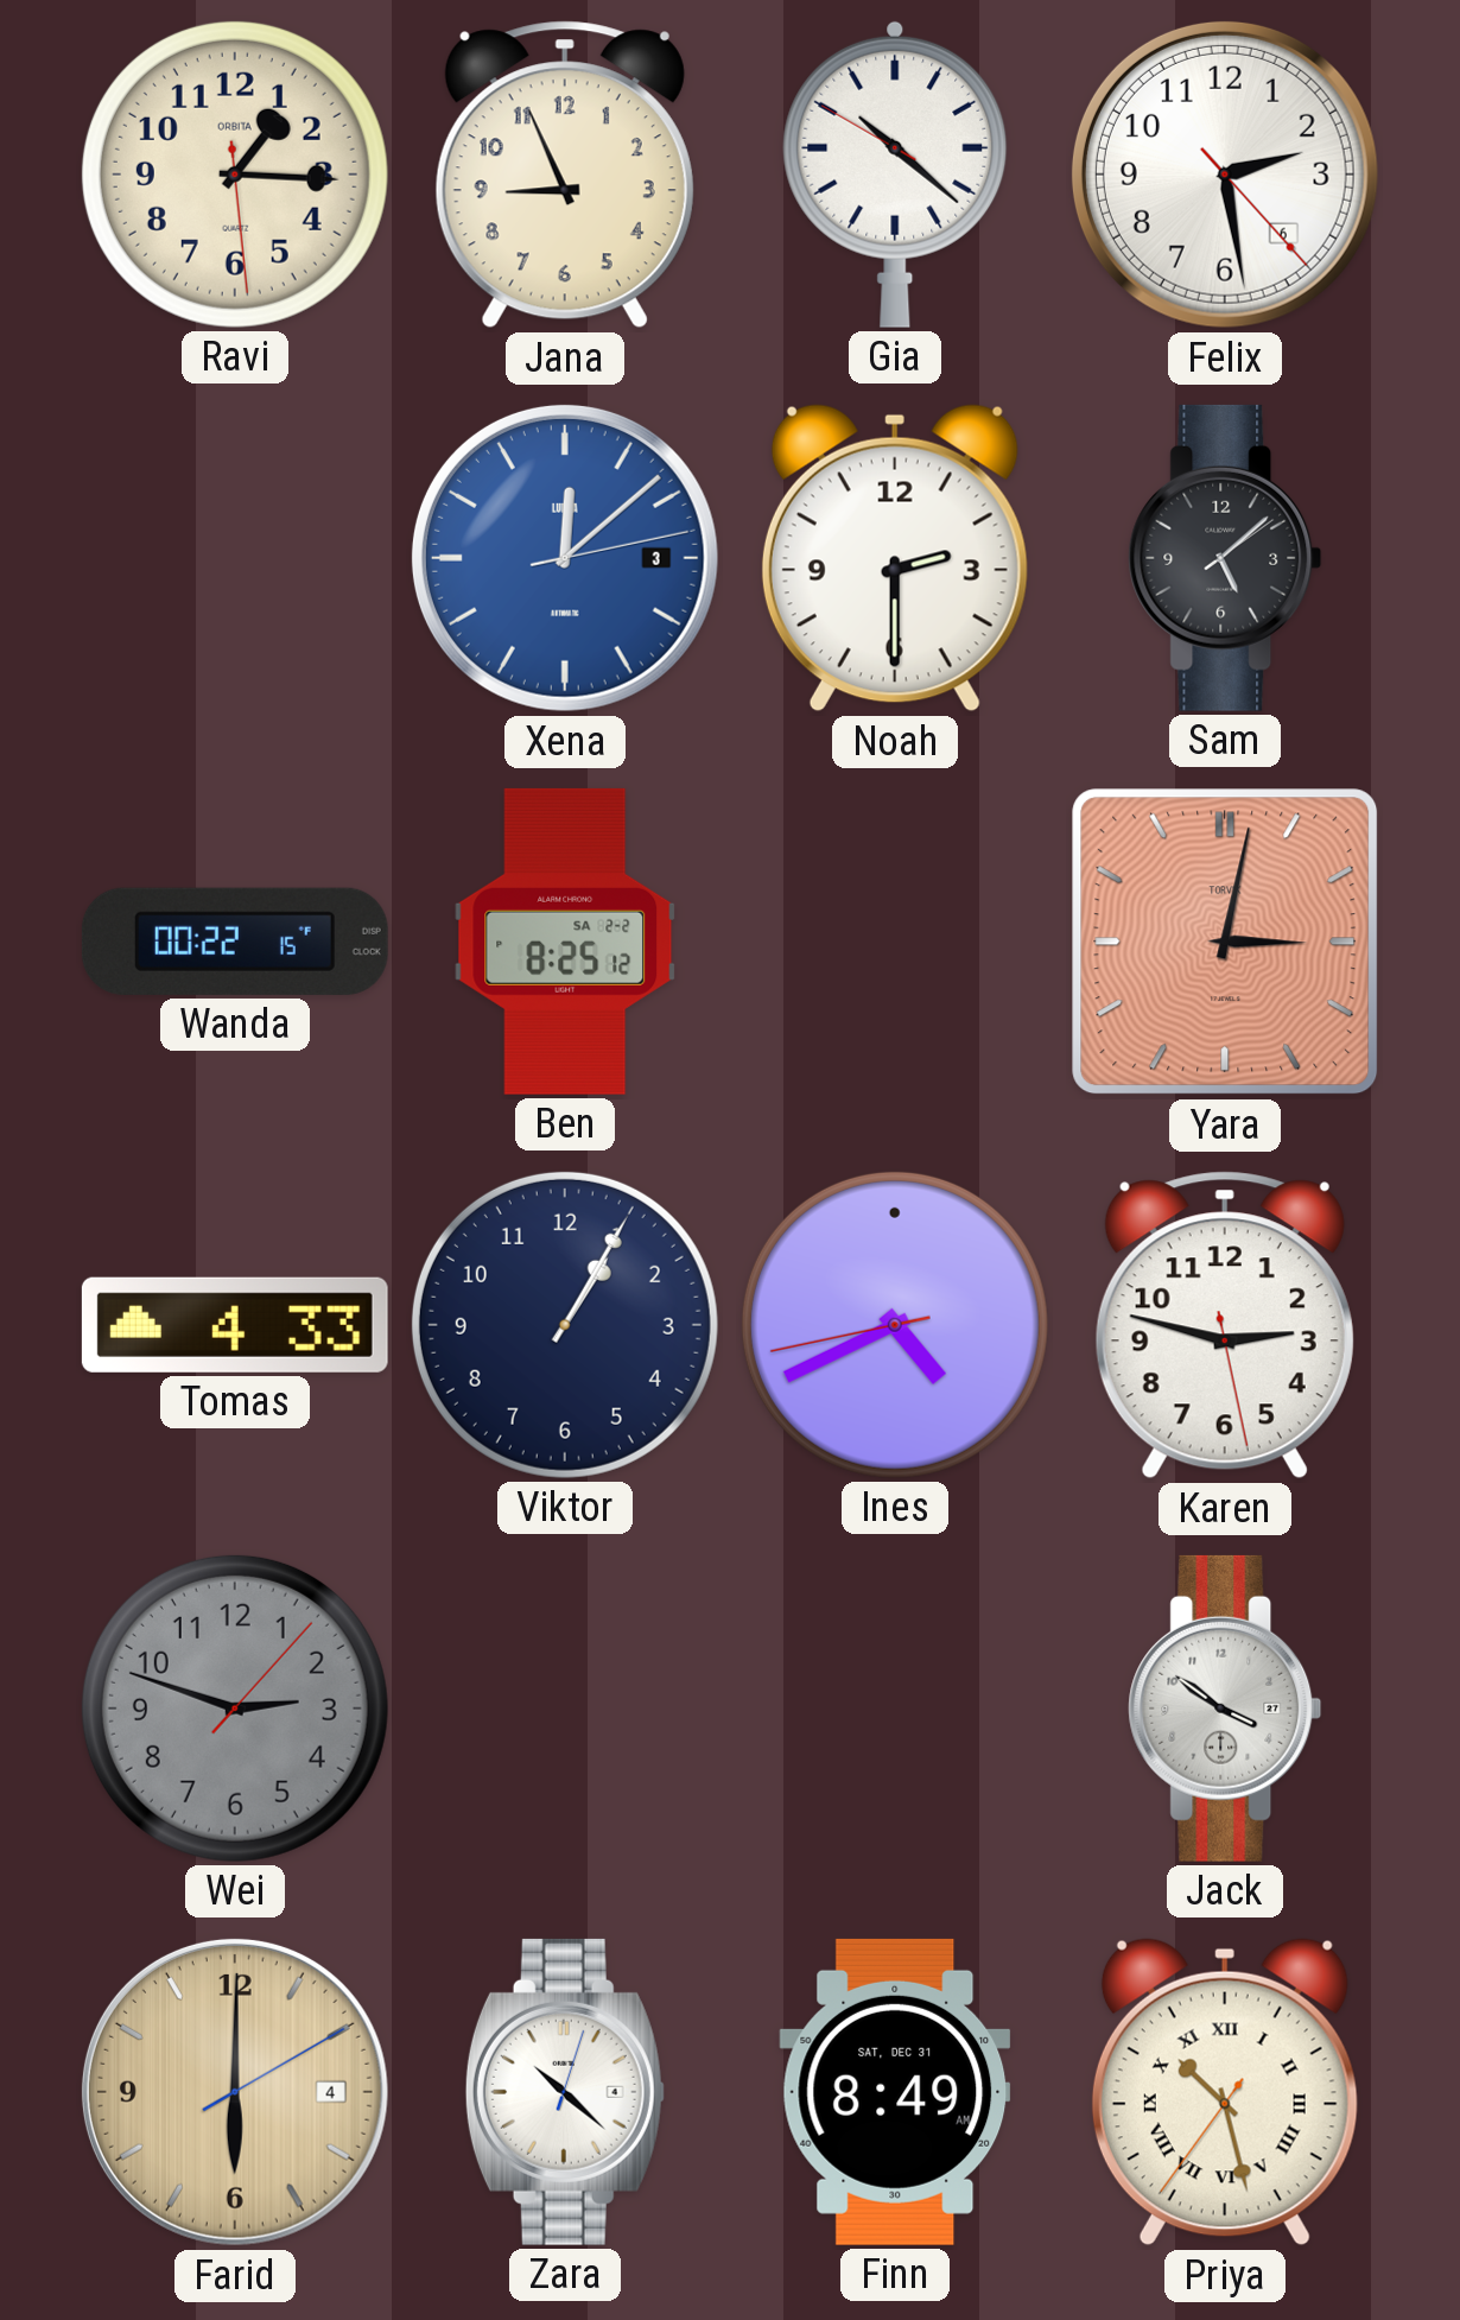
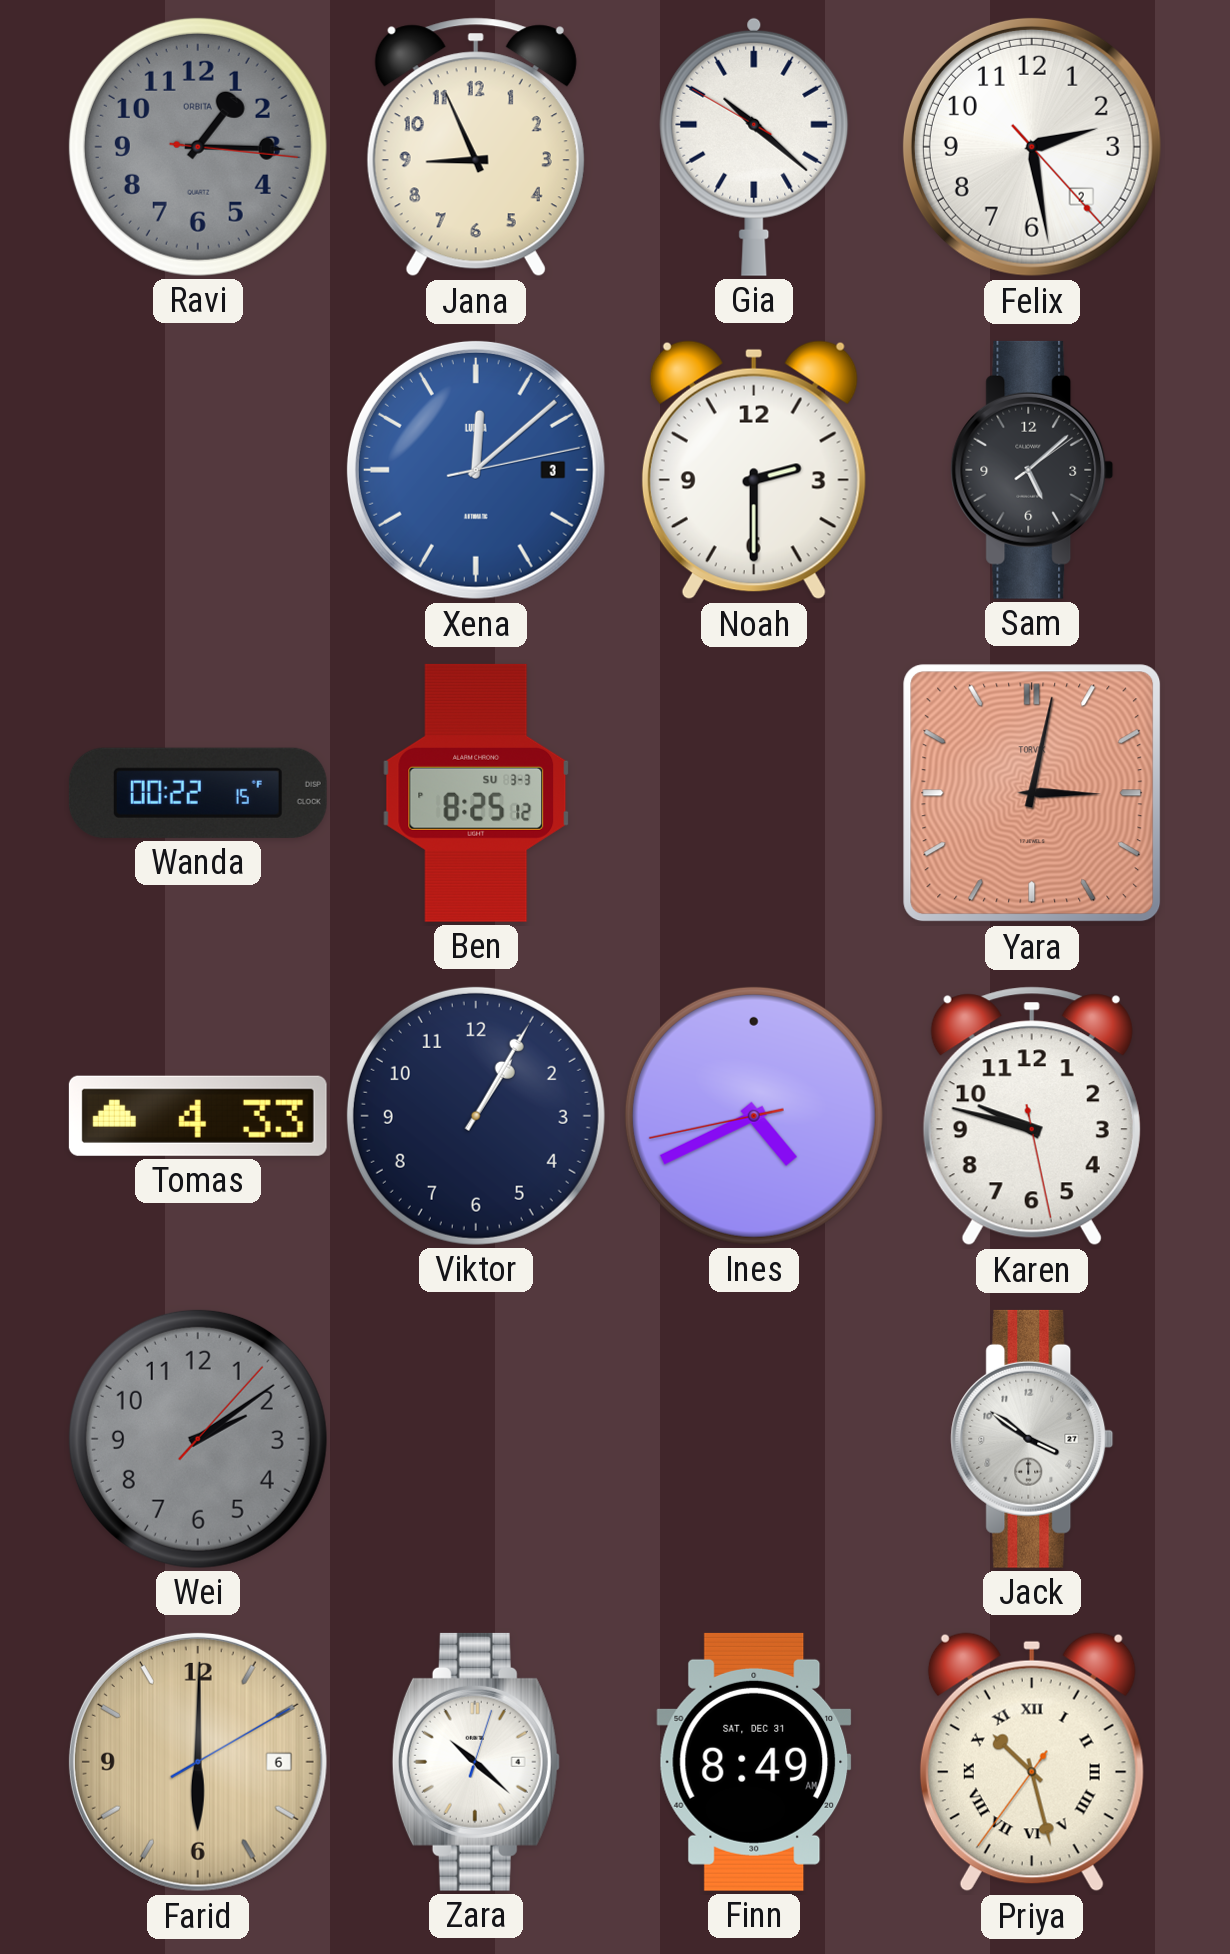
Ravi: 1:15:29 -> 1:15:16 (198, 147)
Ravi dial: cream -> grey (198, 147)
Felix date: 6 -> 2 (1032, 147)
Ben date: SA 2-2 -> SU 3-3 (476, 793)
Karen: 2:47 -> 9:47 (1032, 1116)
Wei: 2:48 -> 2:09 (198, 1439)
Farid date: 4 -> 6 (198, 1762)
